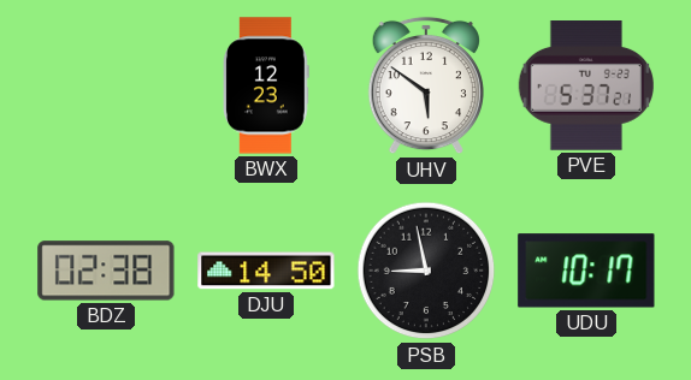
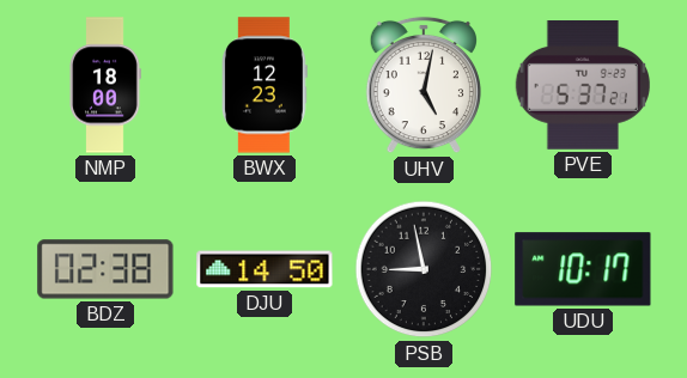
NMP: none -> 18:00 (105, 85)
UHV: 5:51 -> 5:02 (424, 85)
